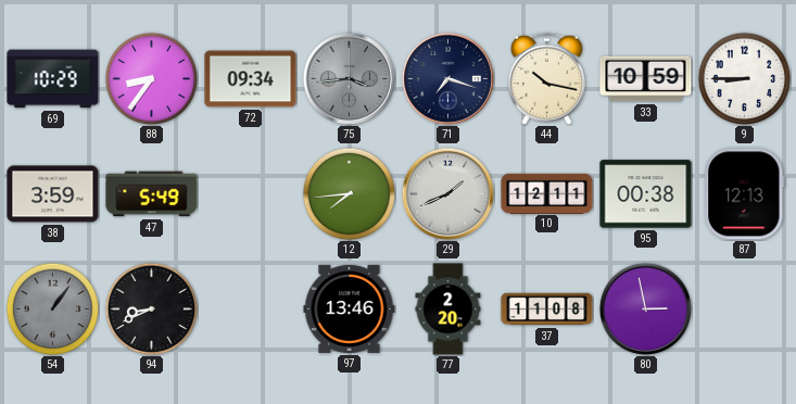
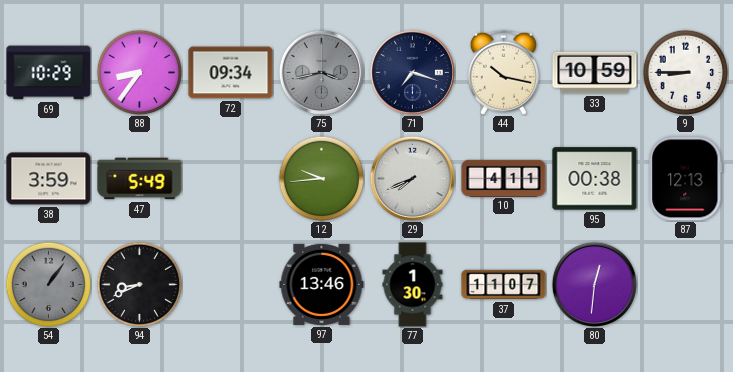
75: 3:44 -> 3:43 (321, 72)
12: 7:44 -> 9:44 (321, 178)
29: 1:41 -> 7:41 (412, 178)
10: 12:11 -> 4:11 (504, 178)
77: 2:20 -> 1:30 (413, 285)
37: 11:08 -> 11:07 (504, 285)
80: 2:58 -> 12:31 (594, 284)
